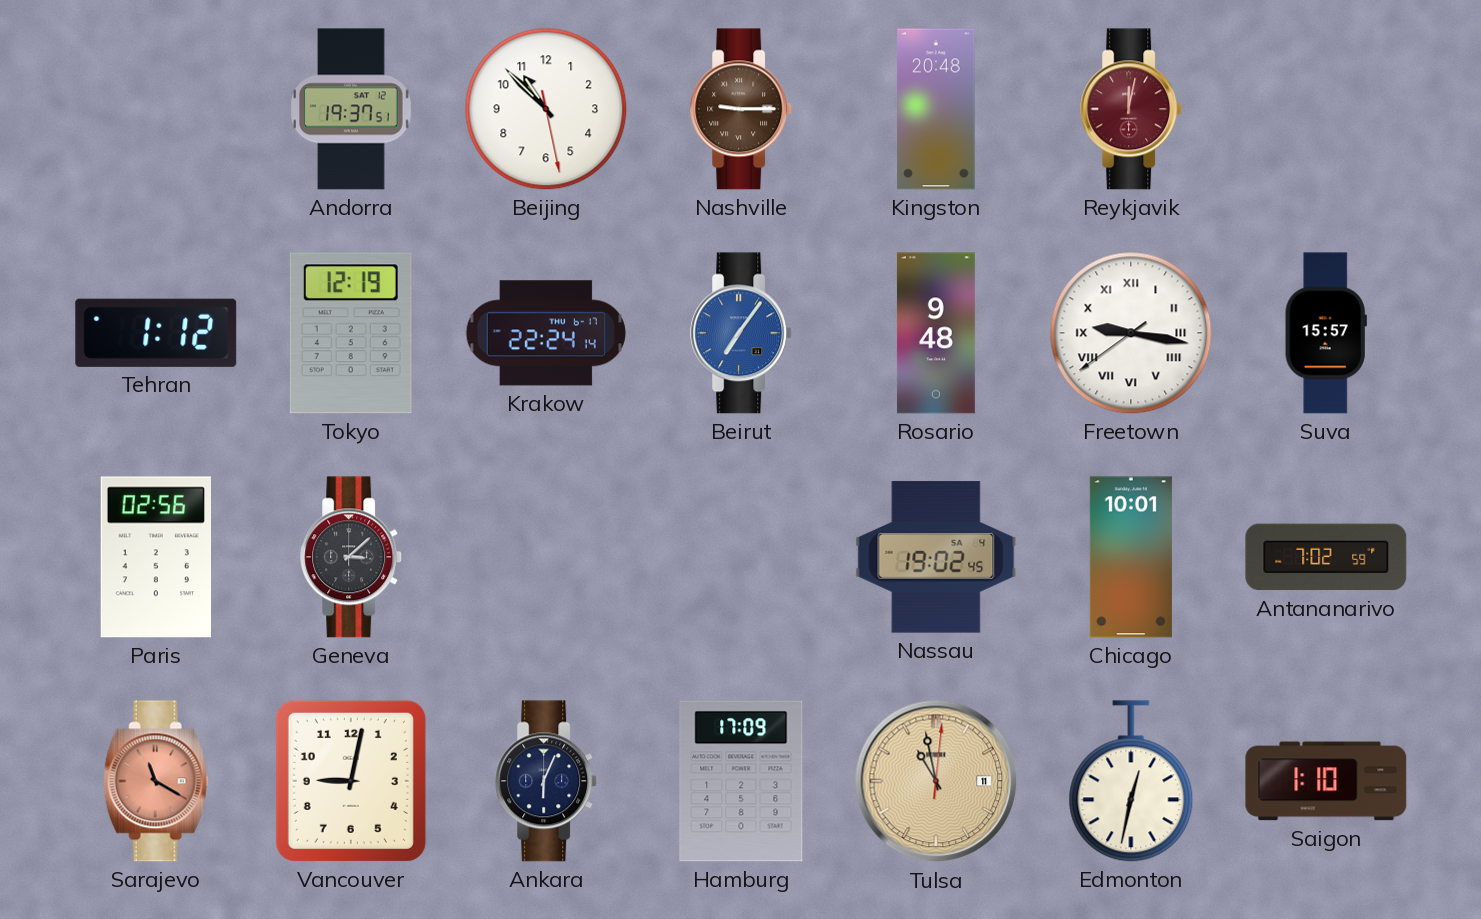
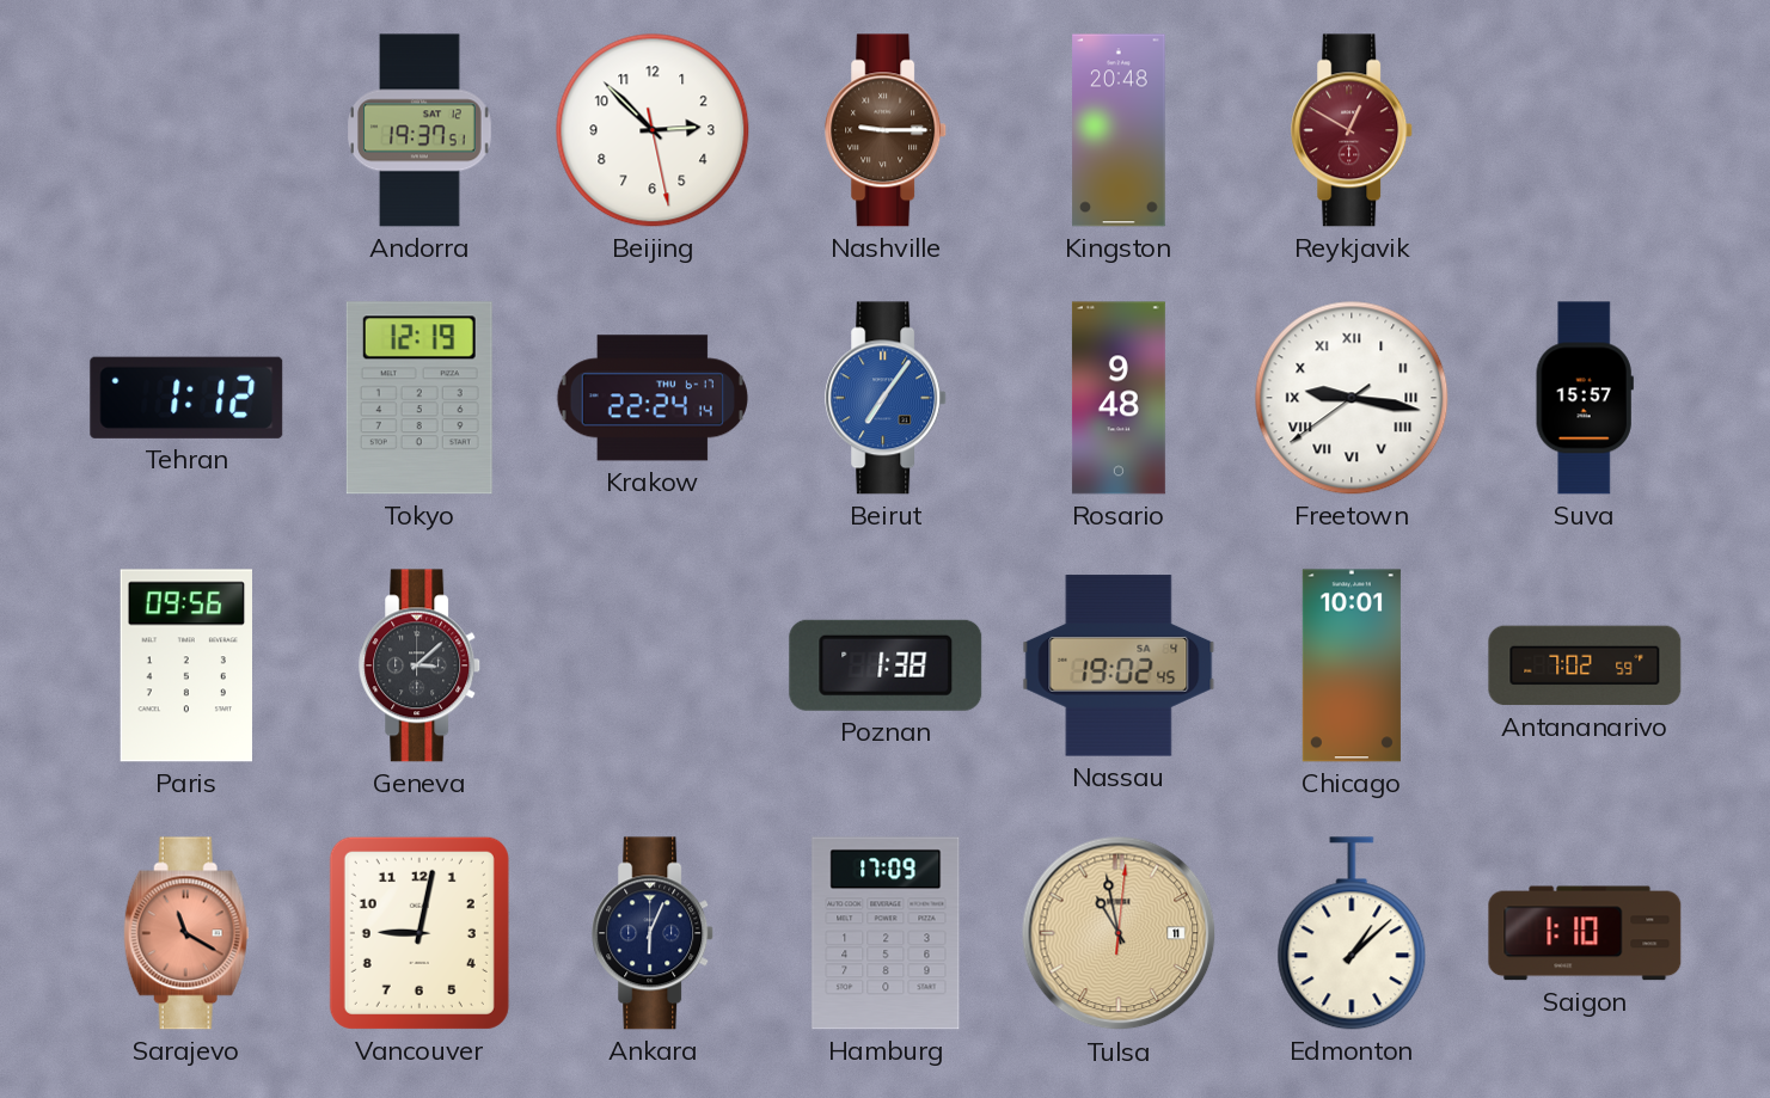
Beijing: 10:52 -> 2:52 (653, 130)
Reykjavik: 12:02 -> 12:50 (1353, 130)
Paris: 02:56 -> 09:56 (185, 665)
Poznan: none -> 1:38 (886, 665)
Edmonton: 12:32 -> 1:08 (1352, 933)
